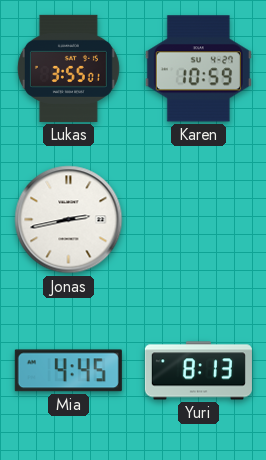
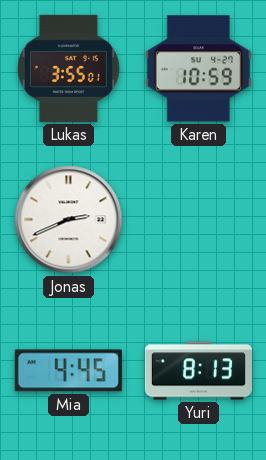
Jonas: 2:43 -> 2:41 (69, 220)
